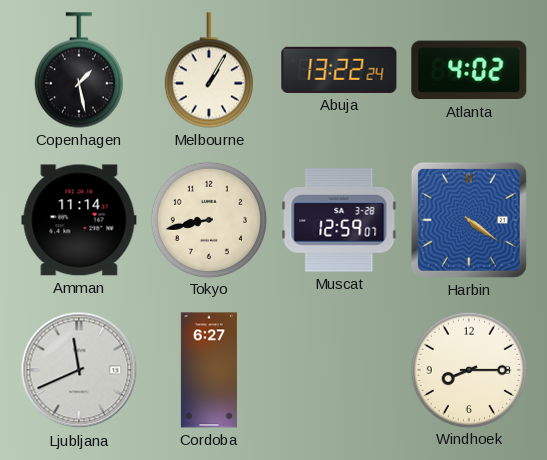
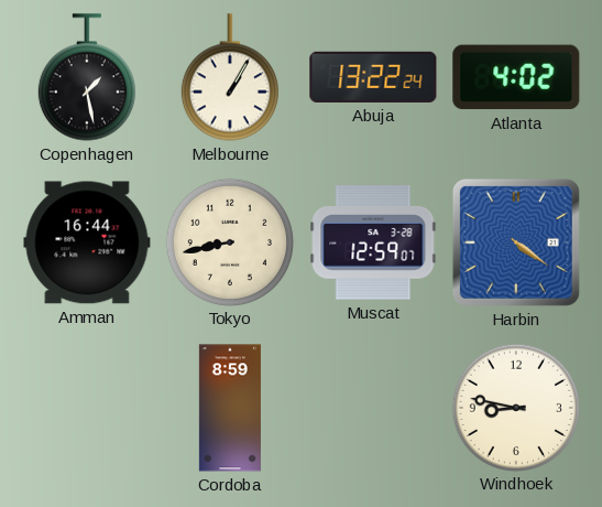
Amman: 11:14 -> 16:44 (87, 242)
Ljubljana: 11:41 -> none (79, 370)
Cordoba: 6:27 -> 8:59 (230, 408)
Windhoek: 8:15 -> 8:47 (515, 407)
